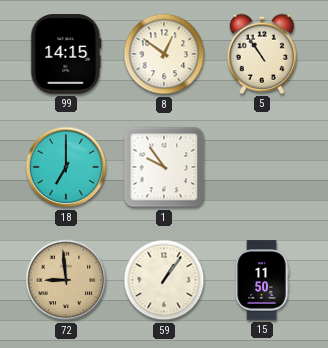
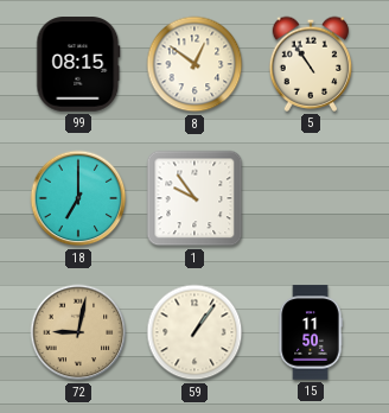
99: 14:15 -> 08:15 (78, 64)
72: 8:59 -> 9:02 (78, 332)
